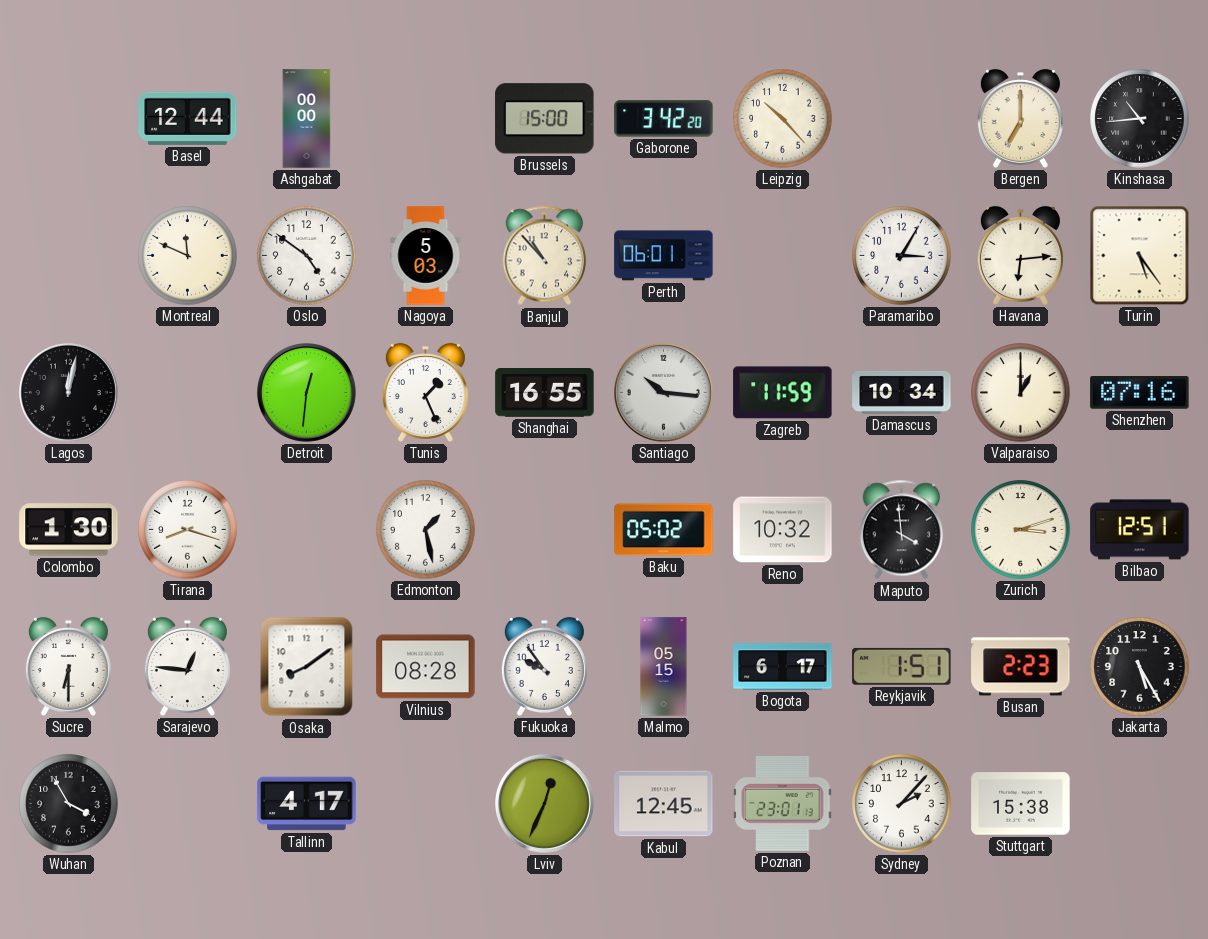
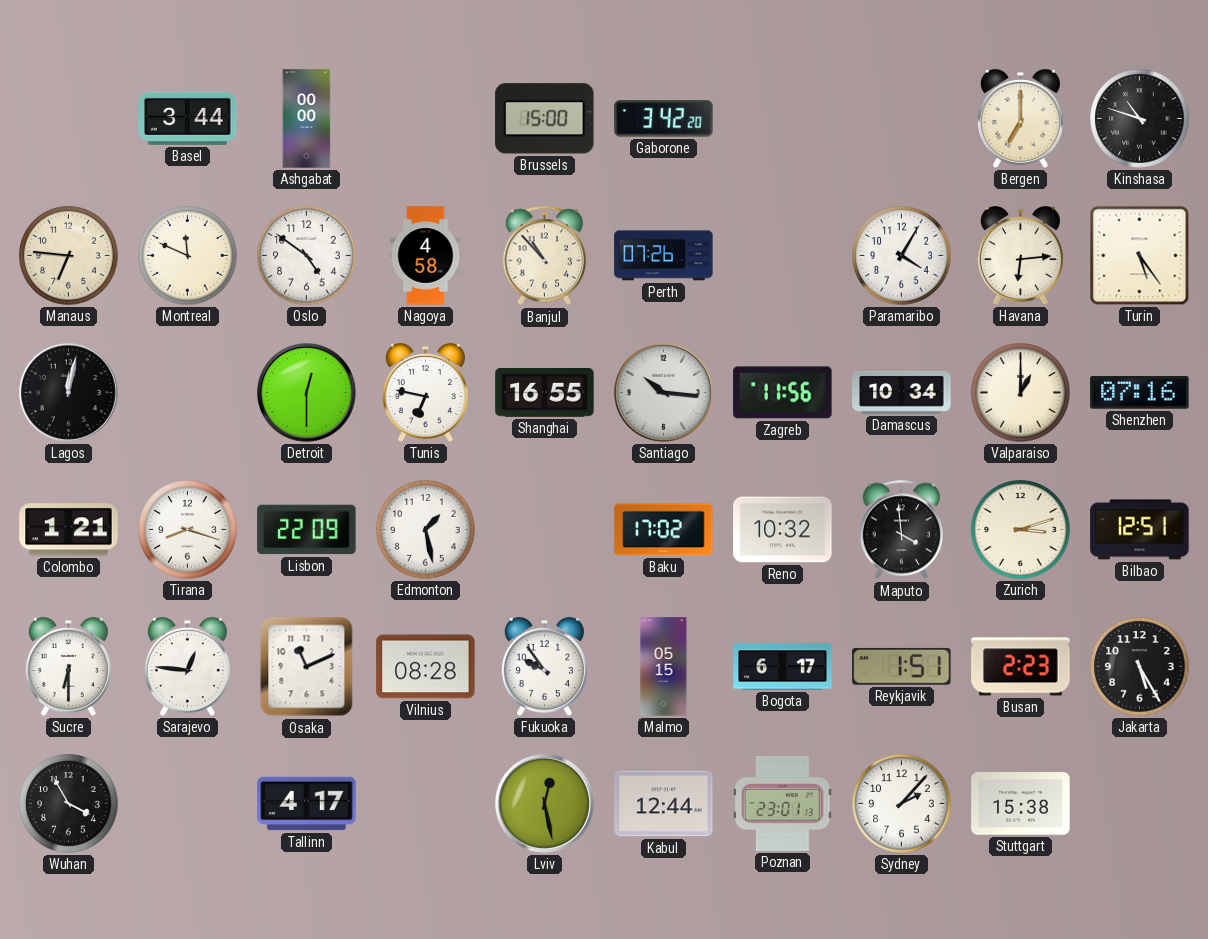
Basel: 12:44 -> 3:44 (188, 118)
Leipzig: 10:23 -> none (783, 119)
Kinshasa: 10:44 -> 10:48 (1140, 119)
Manaus: none -> 6:46 (69, 256)
Nagoya: 5:03 -> 4:58 (426, 256)
Perth: 06:01 -> 07:26 (664, 256)
Paramaribo: 3:05 -> 4:05 (902, 256)
Detroit: 12:31 -> 12:30 (306, 392)
Tunis: 1:26 -> 6:47 (425, 392)
Zagreb: 11:59 -> 11:56 (783, 393)
Colombo: 1:30 -> 1:21 (69, 530)
Lisbon: none -> 22:09 (307, 530)
Baku: 05:02 -> 17:02 (664, 530)
Osaka: 8:09 -> 11:11 (307, 667)
Lviv: 12:34 -> 12:28 (544, 803)
Kabul: 12:45 -> 12:44 (664, 804)
